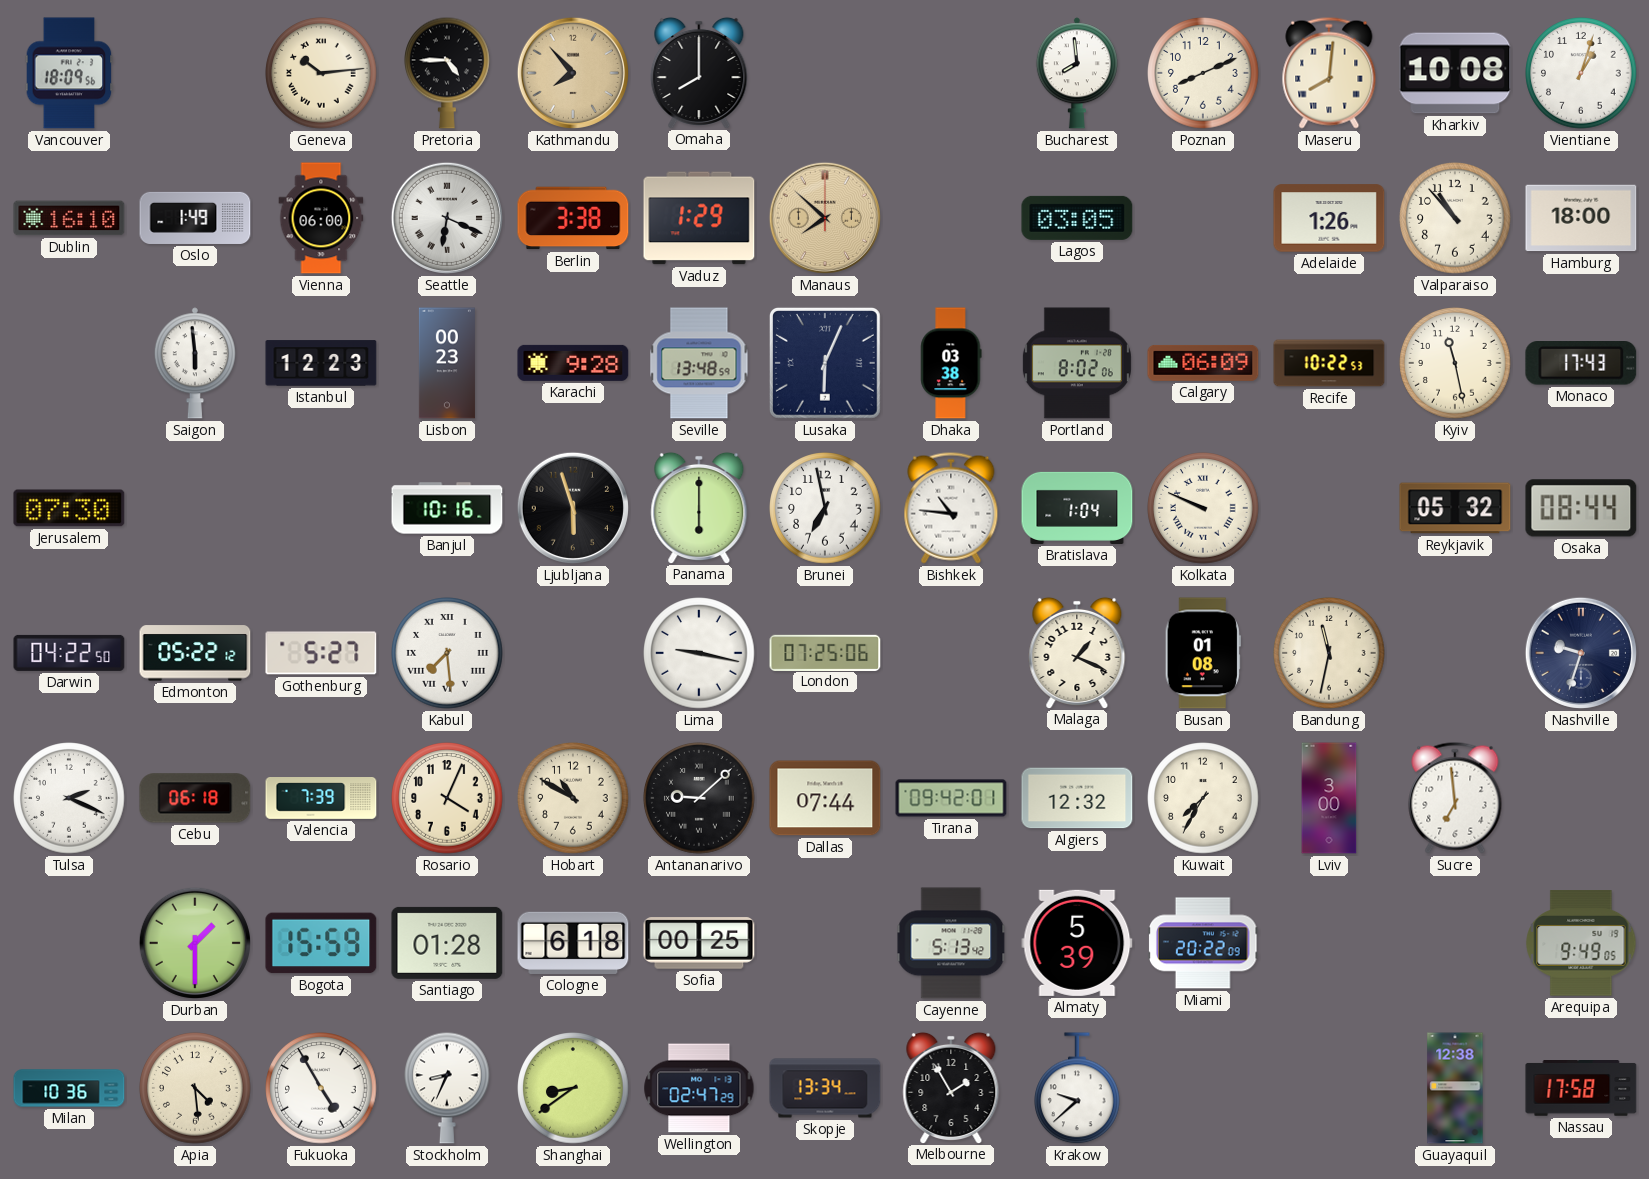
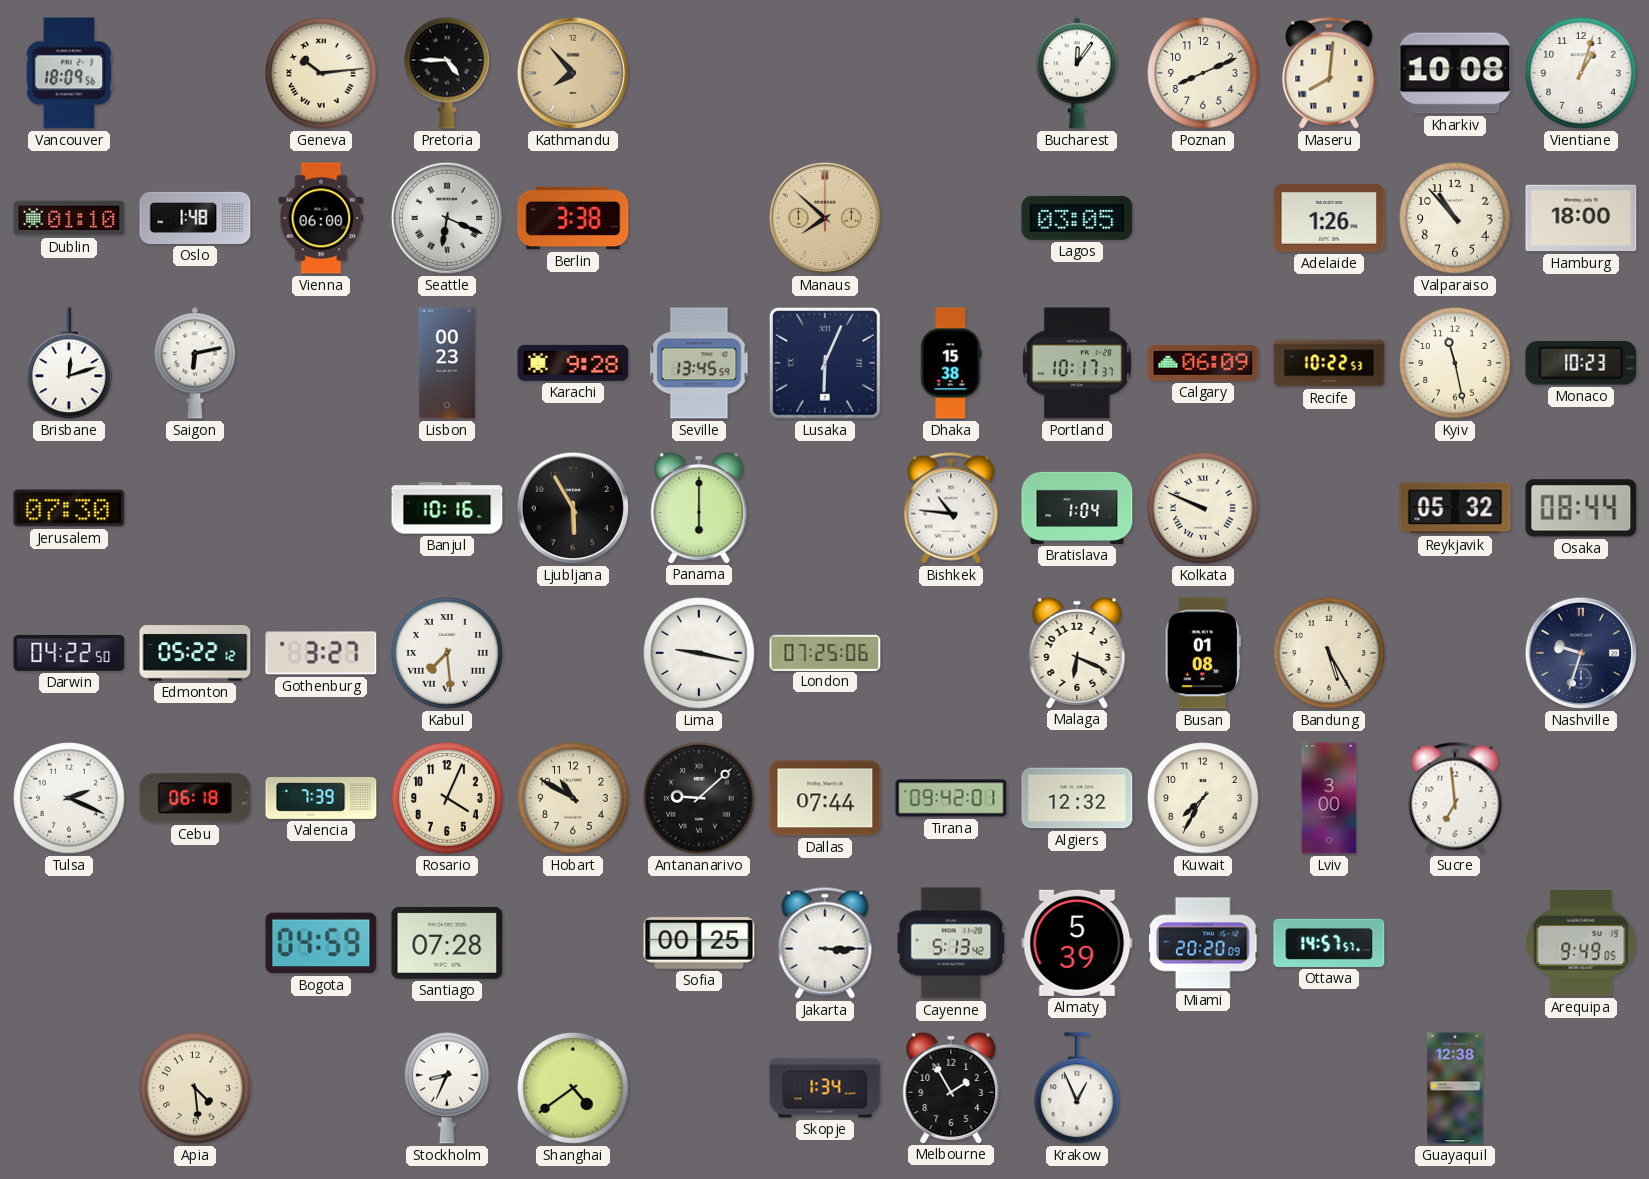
Omaha: 8:00 -> none (699, 72)
Bucharest: 7:59 -> 12:06 (1077, 73)
Dublin: 16:10 -> 01:10 (69, 218)
Oslo: 1:49 -> 1:48 (195, 218)
Vaduz: 1:29 -> none (699, 218)
Brisbane: none -> 12:12 (70, 364)
Saigon: 5:59 -> 6:13 (195, 363)
Istanbul: 12:23 -> none (321, 363)
Seville: 13:48 -> 13:45 (699, 363)
Dhaka: 03:38 -> 15:38 (951, 363)
Portland: 8:02 -> 10:17 (1077, 363)
Monaco: 17:43 -> 10:23 (1581, 364)
Ljubljana: 5:57 -> 5:55 (573, 508)
Brunei: 6:58 -> none (825, 508)
Gothenburg: 5:27 -> 3:27 (321, 653)
Malaga: 1:19 -> 6:19 (1077, 652)
Bandung: 11:32 -> 5:25 (1329, 653)
Durban: 1:30 -> none (195, 943)
Bogota: 15:59 -> 04:59 (321, 943)
Santiago: 01:28 -> 07:28 (447, 943)
Cologne: 6:18 -> none (573, 943)
Jakarta: none -> 3:15 (825, 943)
Miami: 20:22 -> 20:20 (1204, 943)
Ottawa: none -> 14:57 (1329, 943)
Milan: 10:36 -> none (69, 1088)
Fukuoka: 4:55 -> none (321, 1088)
Shanghai: 8:39 -> 4:39 (573, 1088)
Wellington: 02:47 -> none (699, 1088)
Skopje: 13:34 -> 1:34 (825, 1088)
Krakow: 9:38 -> 12:56 (1078, 1089)
Nassau: 17:58 -> none (1581, 1089)
